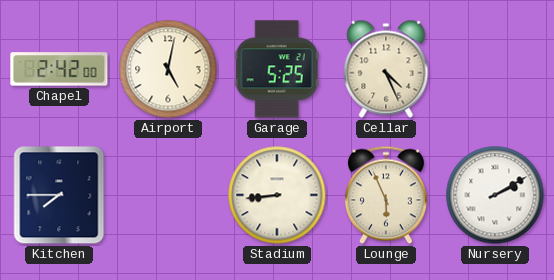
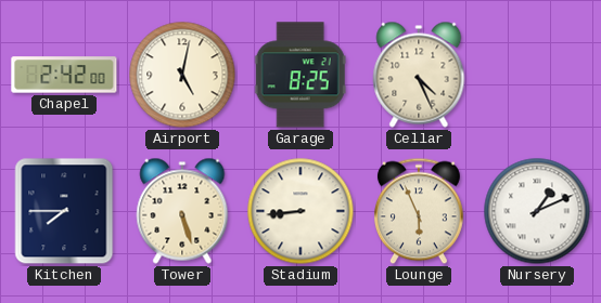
Garage: 5:25 -> 8:25 (300, 75)
Tower: none -> 5:27 (182, 211)
Nursery: 2:10 -> 1:11 (537, 211)
